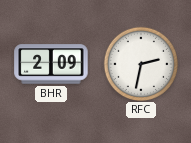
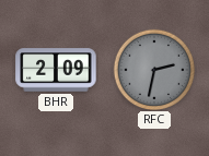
RFC dial: white -> grey (153, 69)
